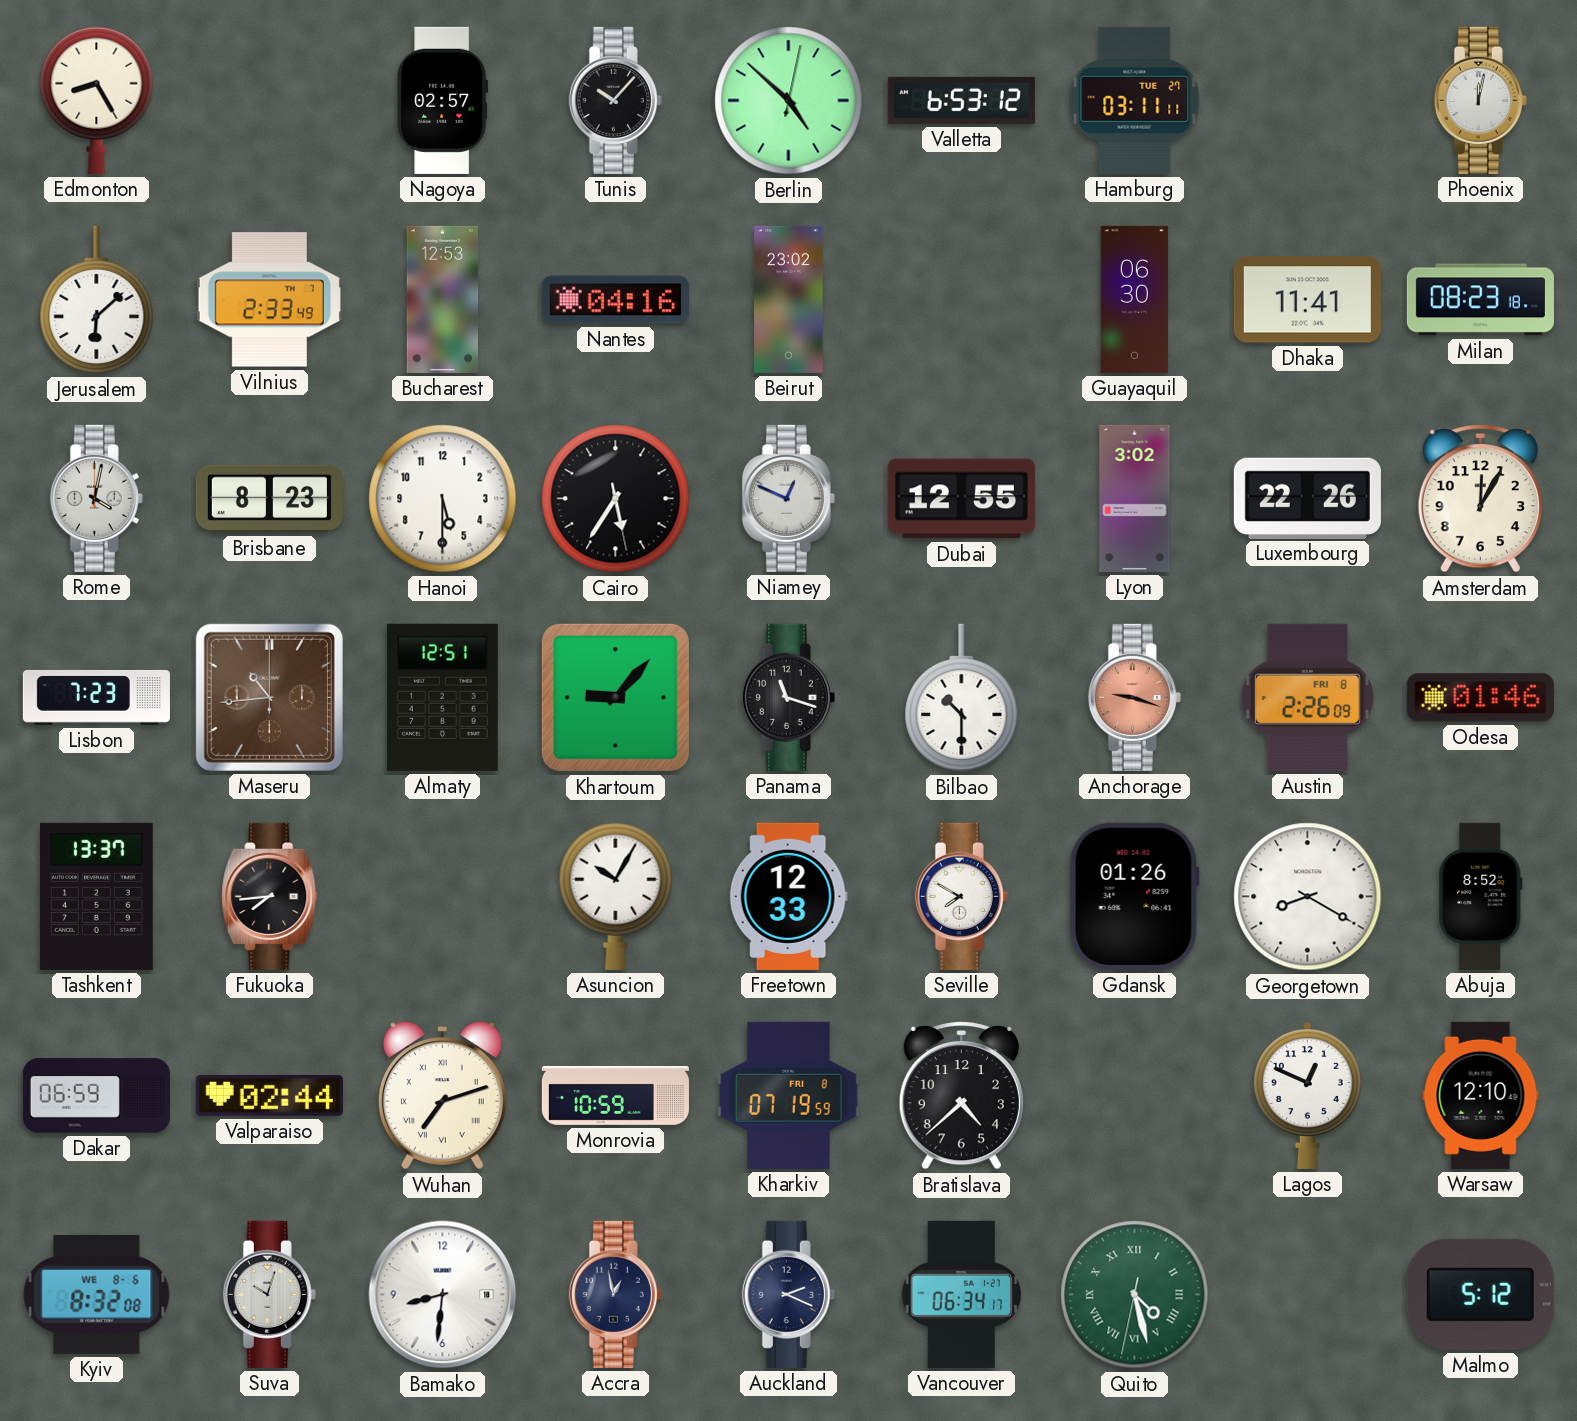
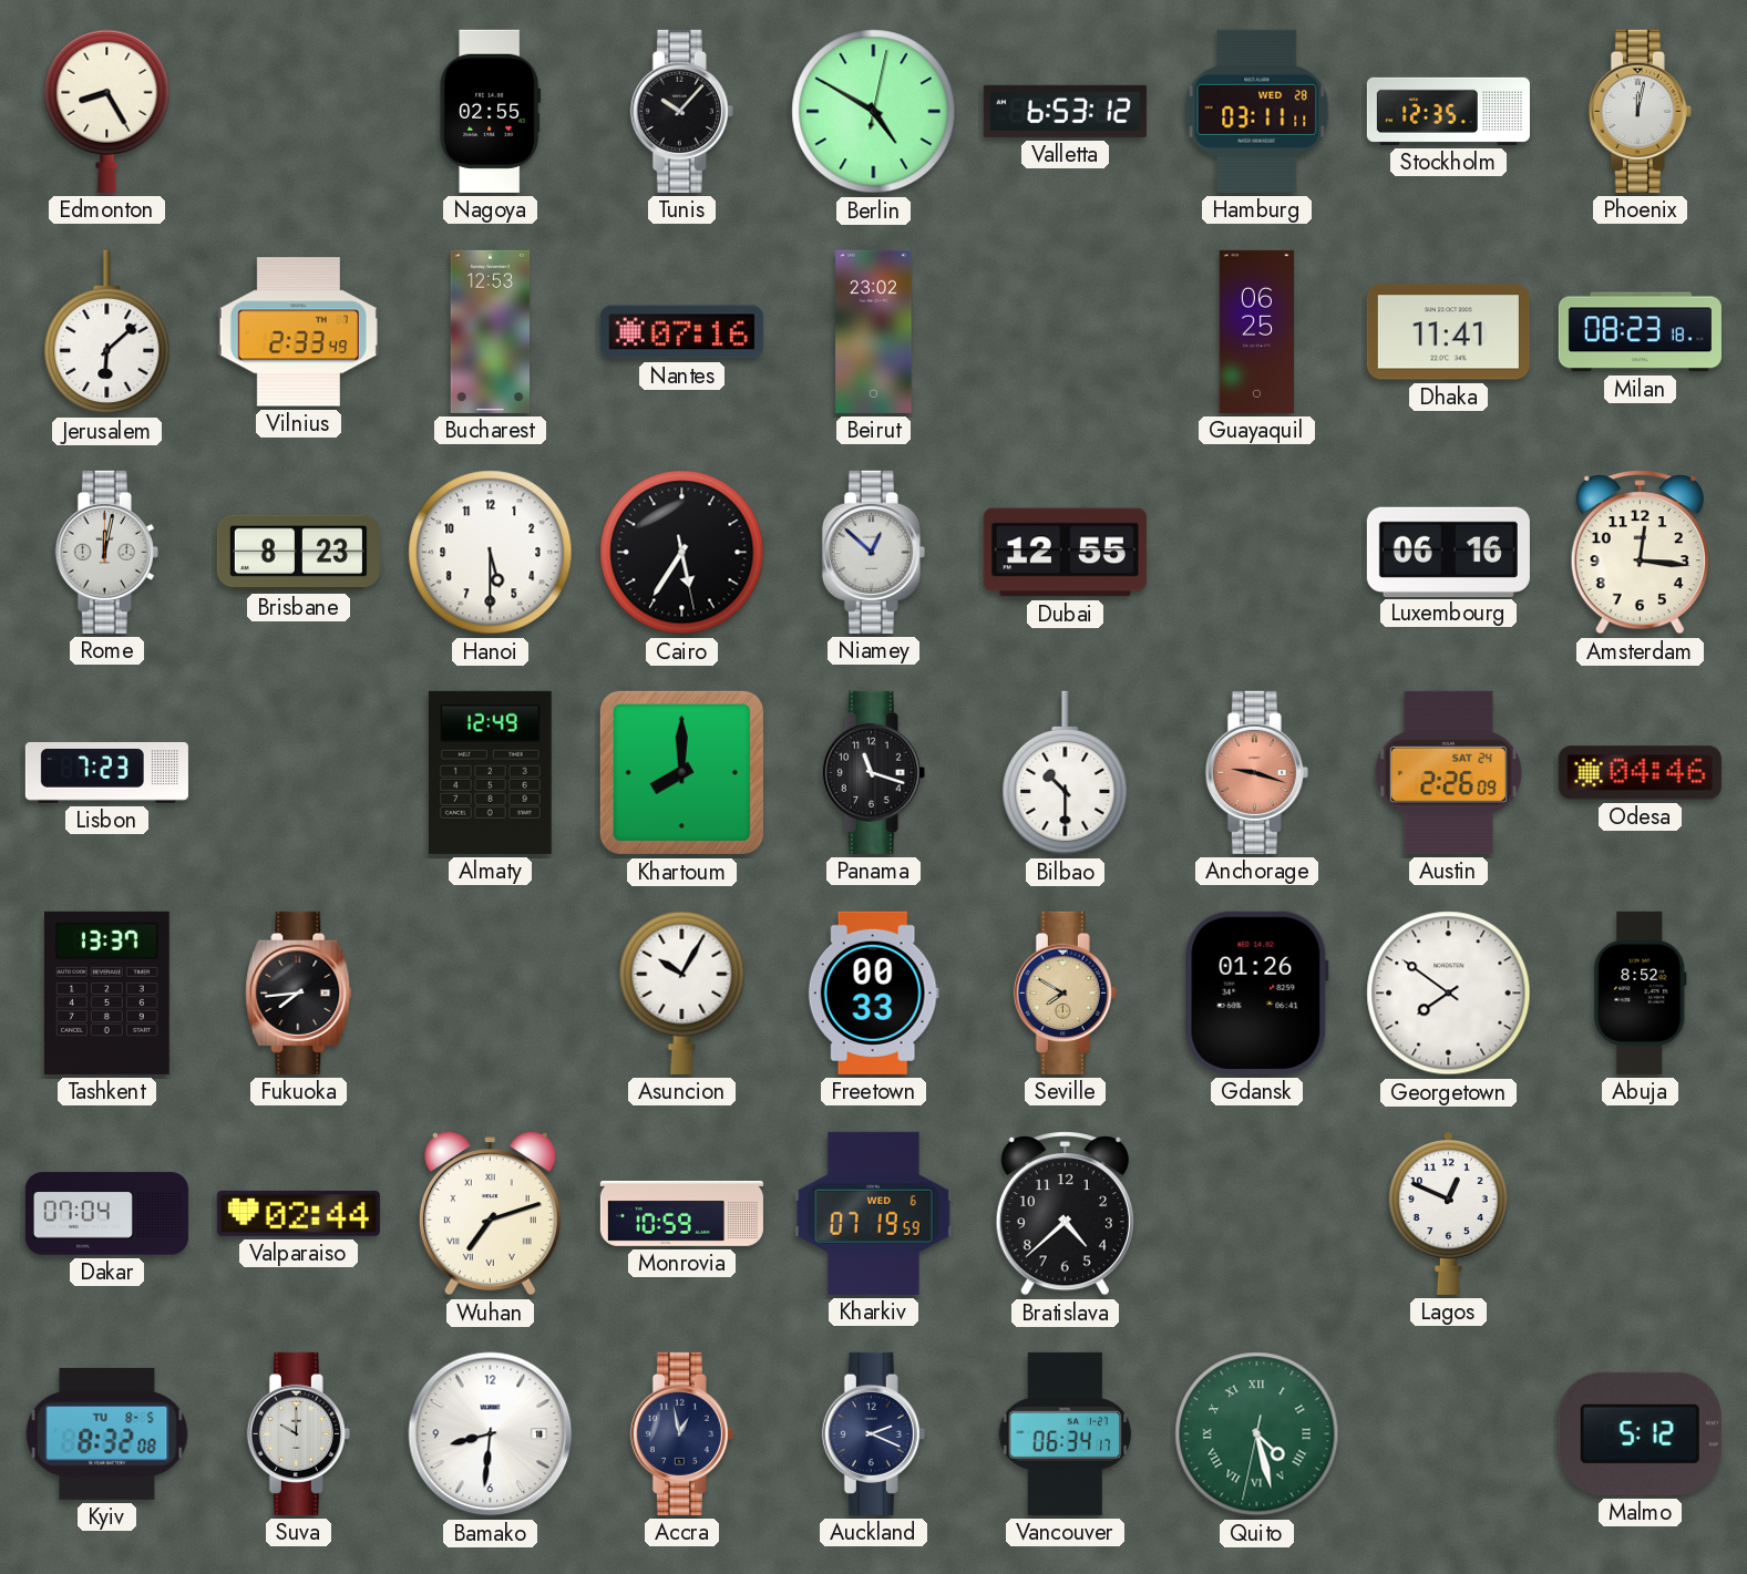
Nagoya: 02:57 -> 02:55 (491, 111)
Berlin: 4:52 -> 4:50 (874, 112)
Hamburg date: TUE 27 -> WED 28 (1257, 111)
Stockholm: none -> 12:35 (1448, 111)
Nantes: 04:16 -> 07:16 (681, 332)
Guayaquil: 06:30 -> 06:25 (1257, 331)
Rome: 4:02 -> 12:02 (106, 552)
Niamey: 12:49 -> 12:52 (873, 552)
Lyon: 3:02 -> none (1135, 498)
Luxembourg: 22:26 -> 06:16 (1448, 552)
Amsterdam: 12:05 -> 12:16 (1640, 553)
Maseru: 10:44 -> none (269, 697)
Almaty: 12:51 -> 12:49 (490, 772)
Khartoum: 9:07 -> 8:00 (681, 772)
Austin date: FRI 8 -> SAT 24 (1448, 772)
Odesa: 01:46 -> 04:46 (1640, 773)
Freetown: 12:33 -> 00:33 (873, 992)
Seville dial: white -> champagne (1065, 992)
Georgetown: 8:20 -> 7:51 (1449, 994)
Dakar: 06:59 -> 07:04 (106, 1214)
Kharkiv date: FRI 8 -> WED 6 (874, 1213)
Warsaw: 12:10 -> none (1481, 1095)
Kyiv date: WE 8-6 -> TU 8-5 (107, 1433)
Suva: 10:03 -> 10:00 (298, 1433)
